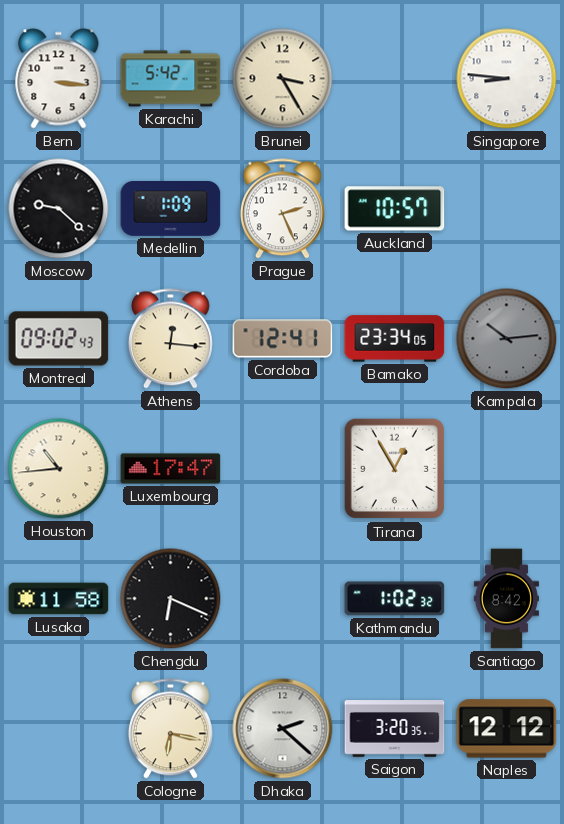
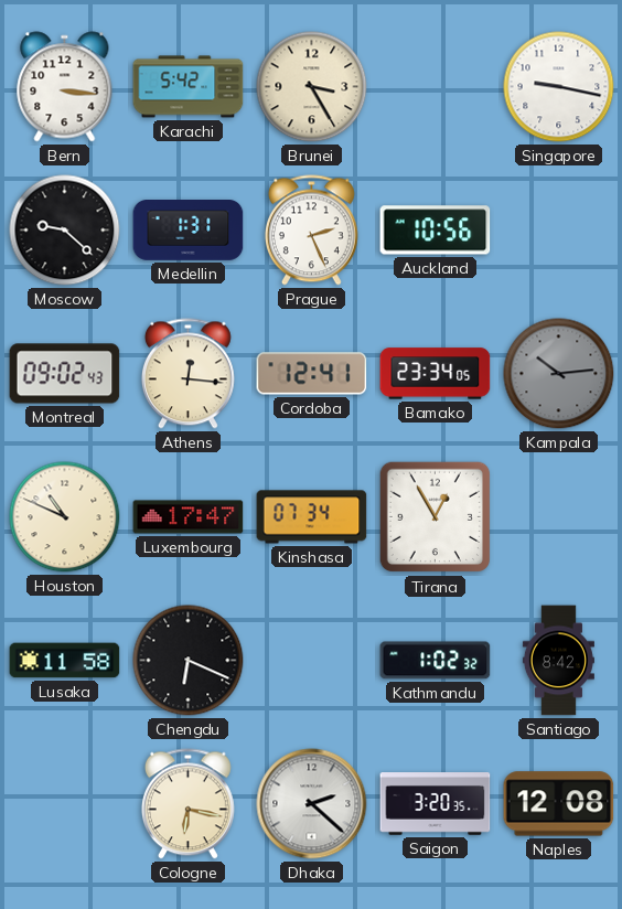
Singapore: 8:46 -> 9:17 (559, 87)
Medellin: 1:09 -> 1:31 (189, 231)
Auckland: 10:57 -> 10:56 (436, 231)
Houston: 10:44 -> 10:49 (65, 517)
Kinshasa: none -> 07:34 (312, 517)
Naples: 12:12 -> 12:08 (559, 804)
